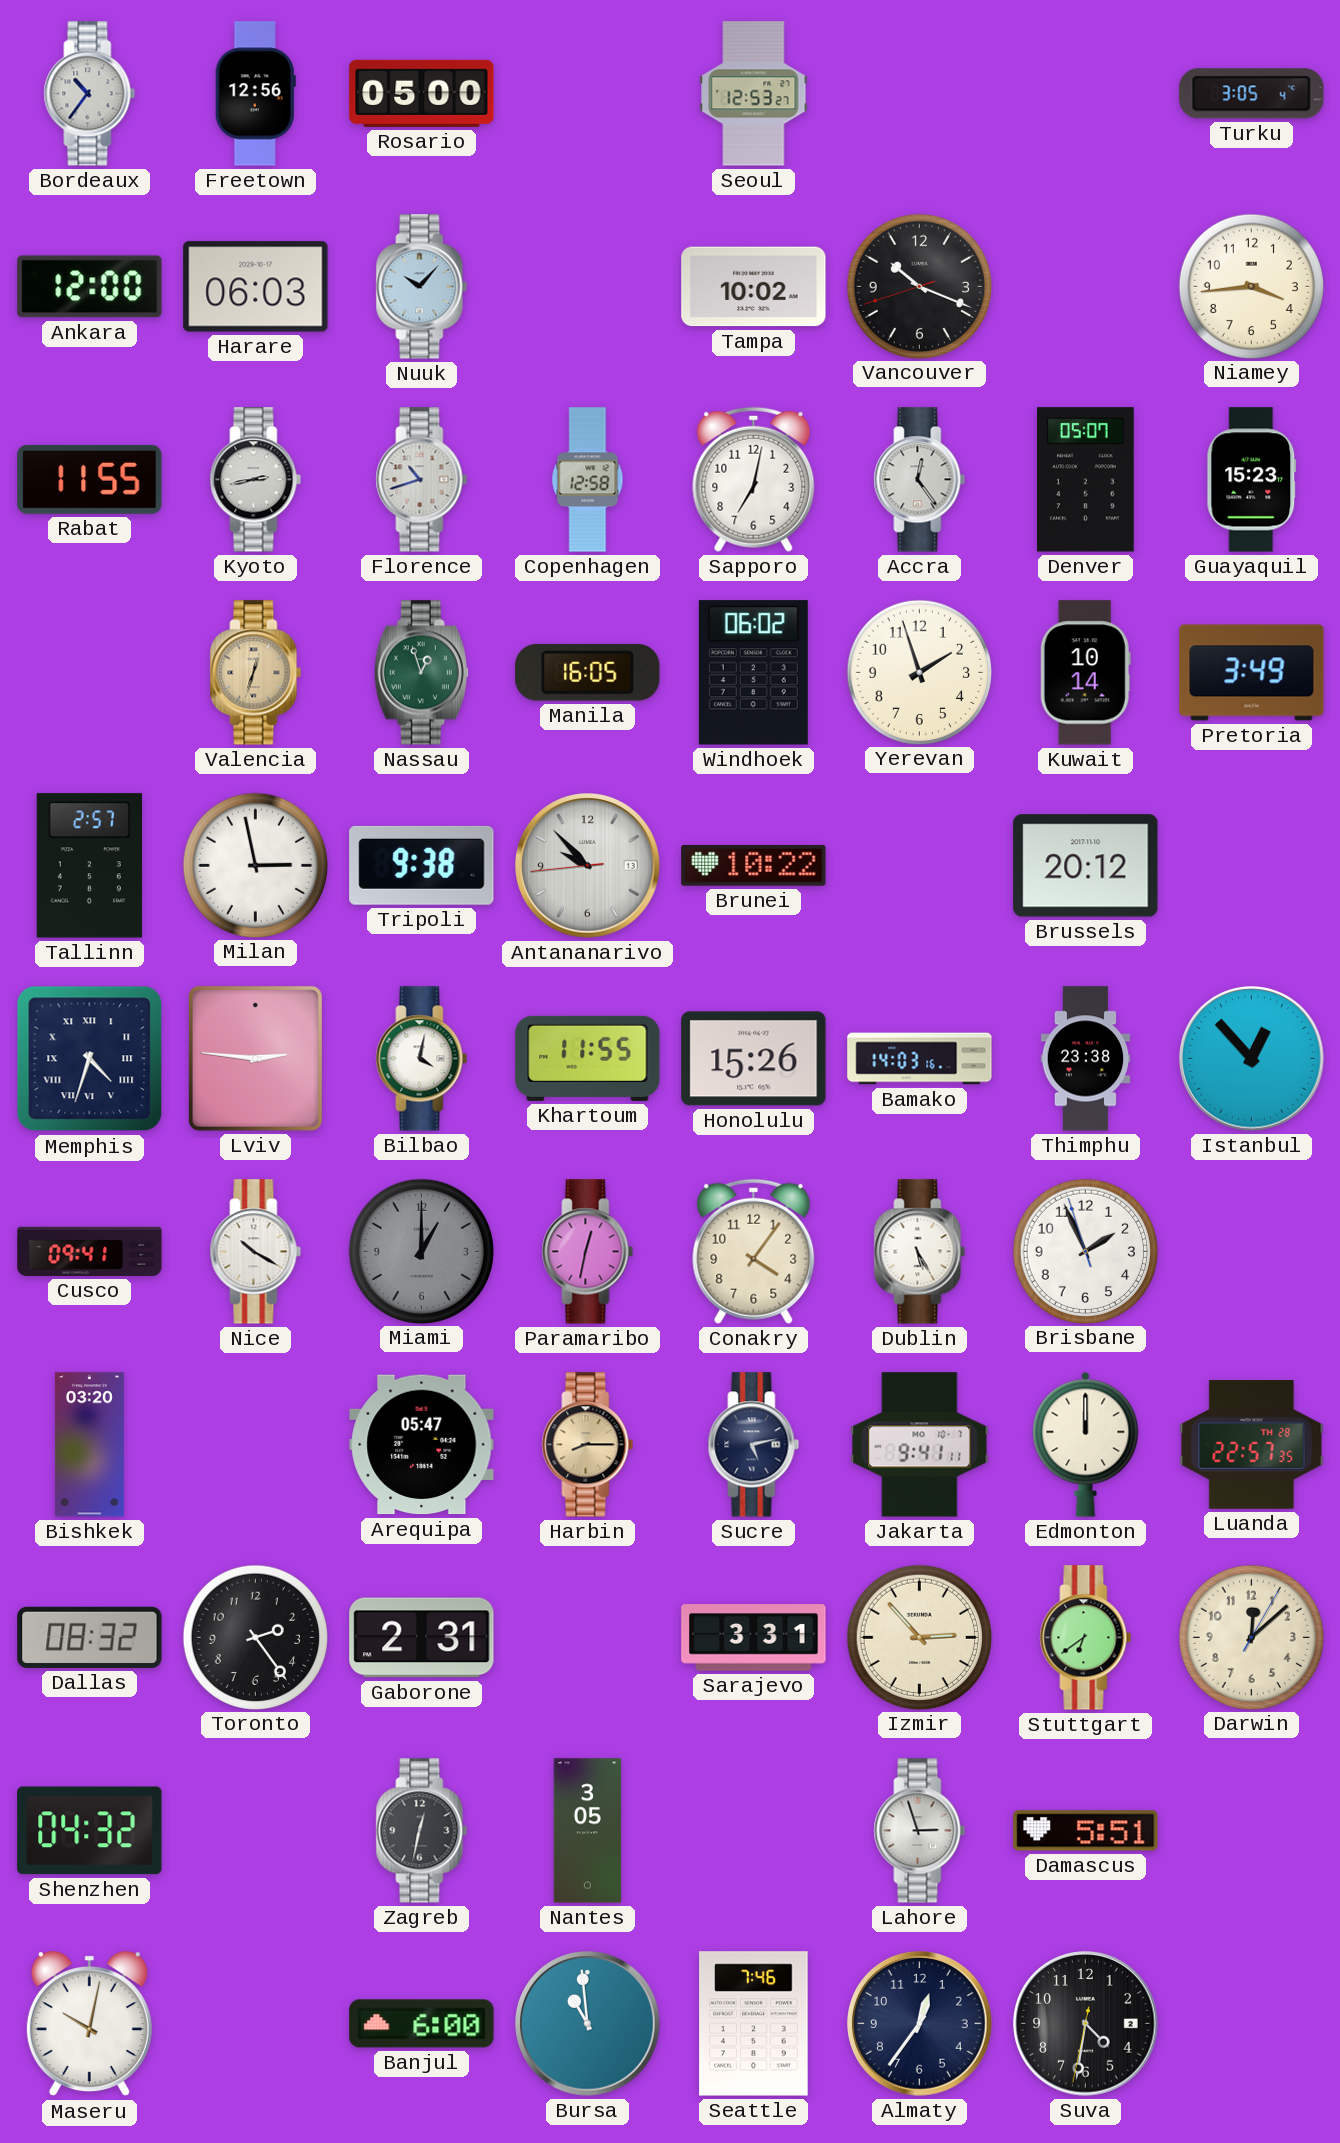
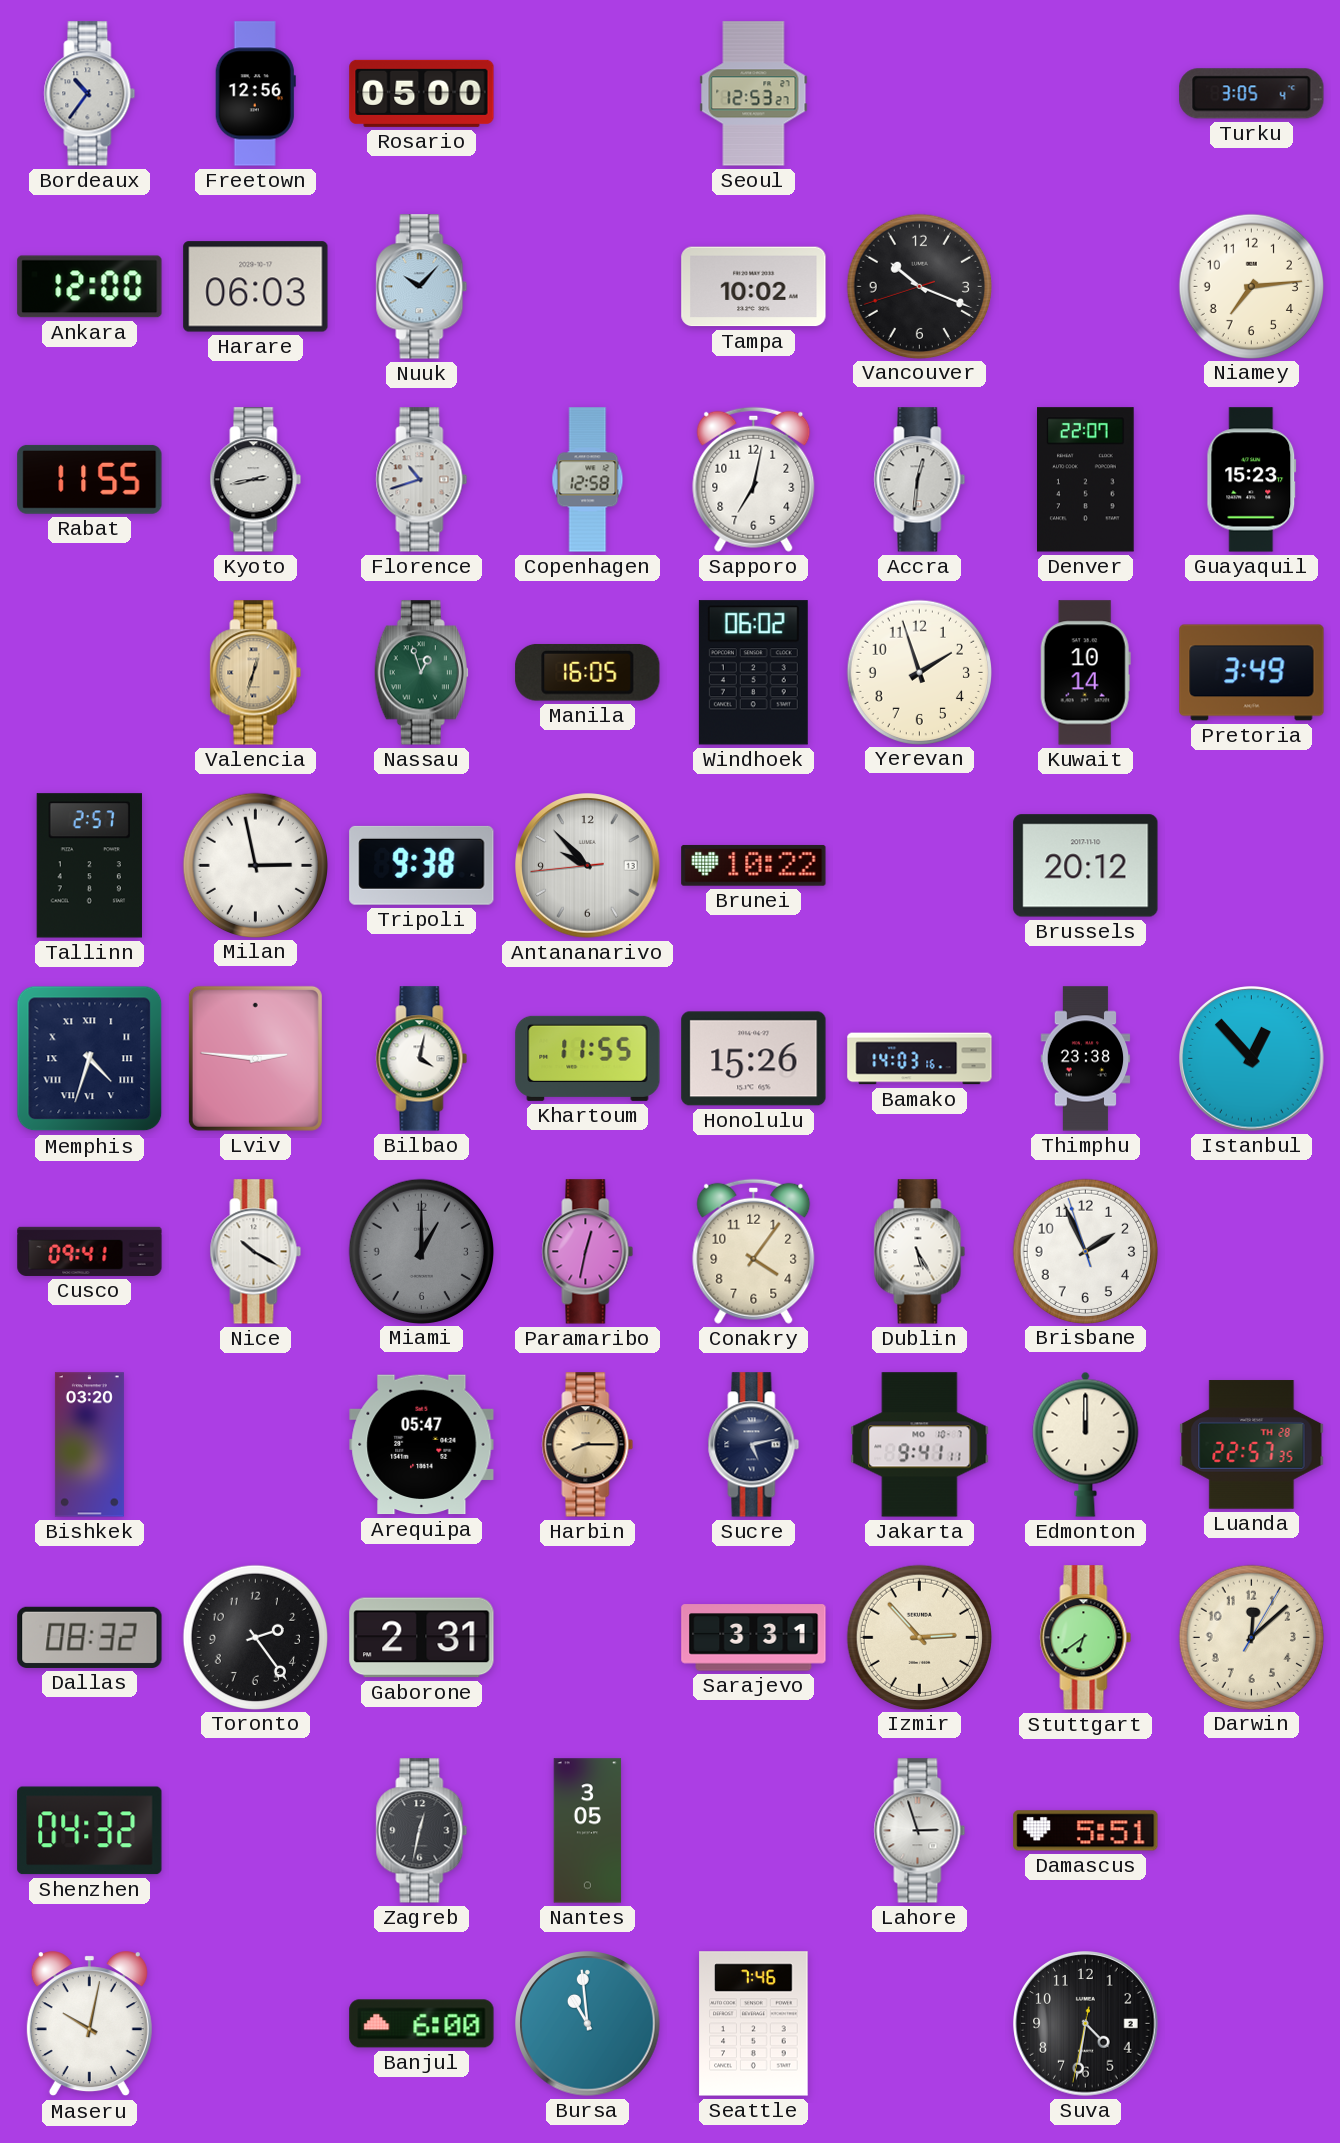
Niamey: 3:44 -> 7:14 (1251, 286)
Accra: 12:24 -> 12:31 (920, 480)
Denver: 05:07 -> 22:07 (1086, 480)
Almaty: 12:36 -> none (920, 2024)
